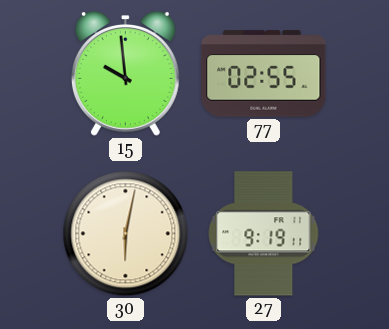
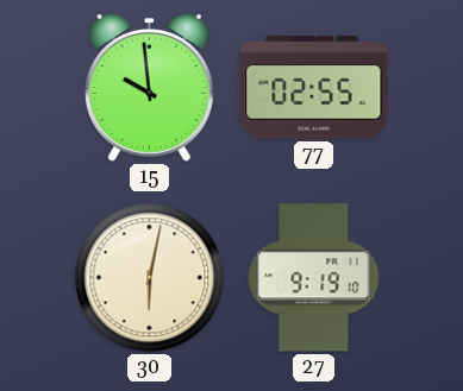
27: 9:19:11 -> 9:19:10 (314, 278)
